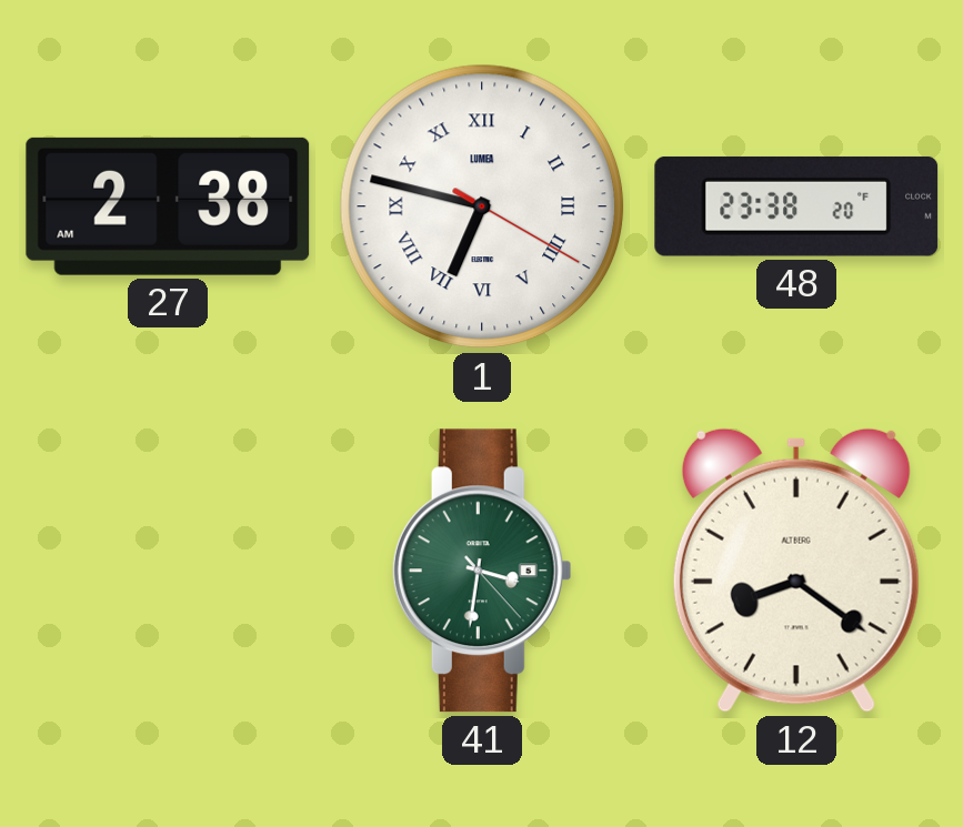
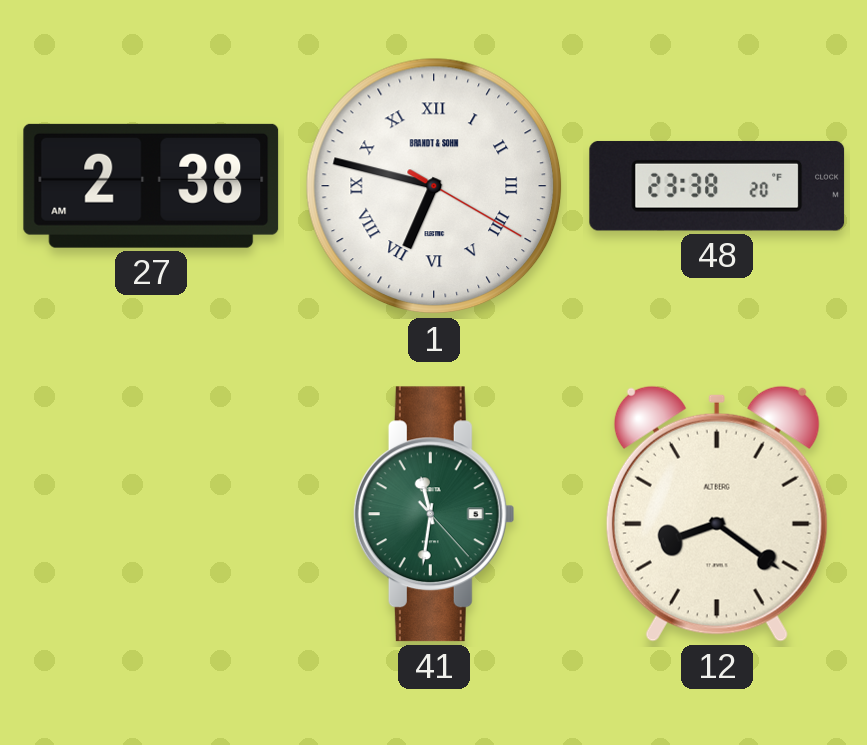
1 brand: LUMEA -> BRANDT & SOHN (434, 186)
41: 3:31 -> 11:31 (434, 514)
